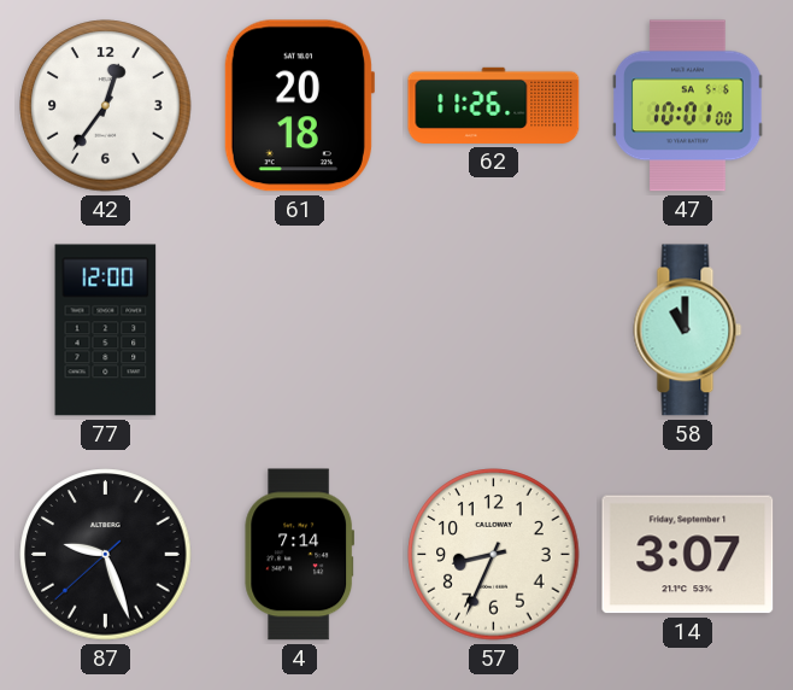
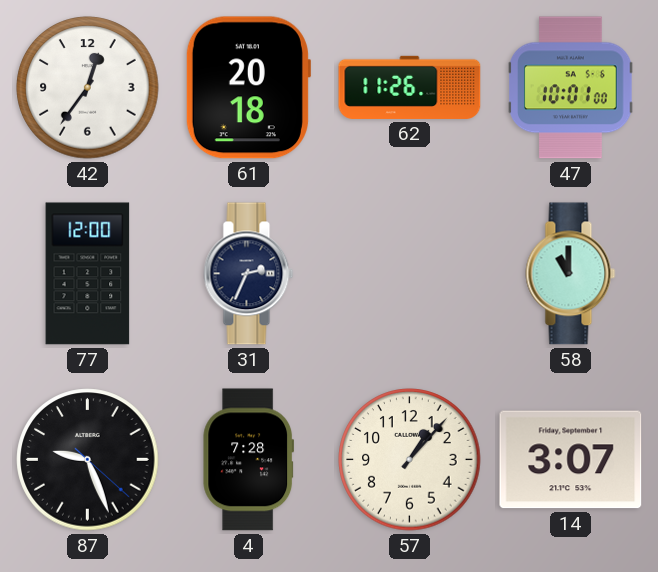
31: none -> 2:34 (249, 274)
87: 9:26:38 -> 9:26:22 (88, 460)
4: 7:14 -> 7:28 (248, 460)
57: 8:34 -> 1:07 (410, 460)
